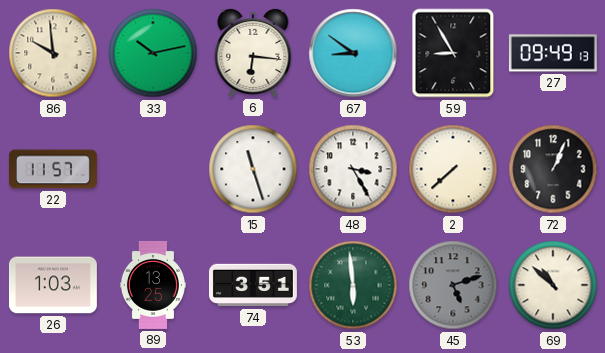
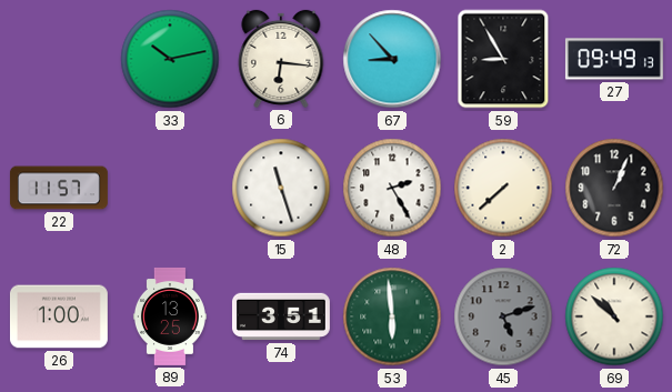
86: 9:59 -> none (53, 53)
67: 8:51 -> 8:53 (392, 59)
48: 3:25 -> 2:25 (392, 188)
26: 1:03 -> 1:00 (59, 316)
